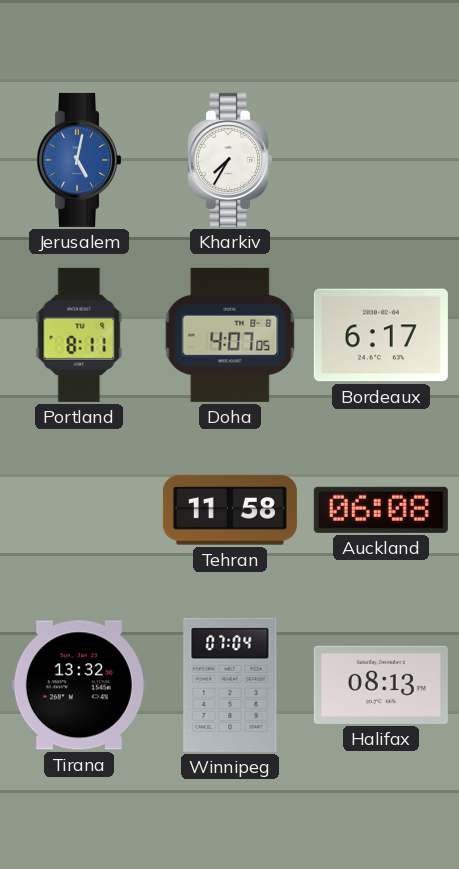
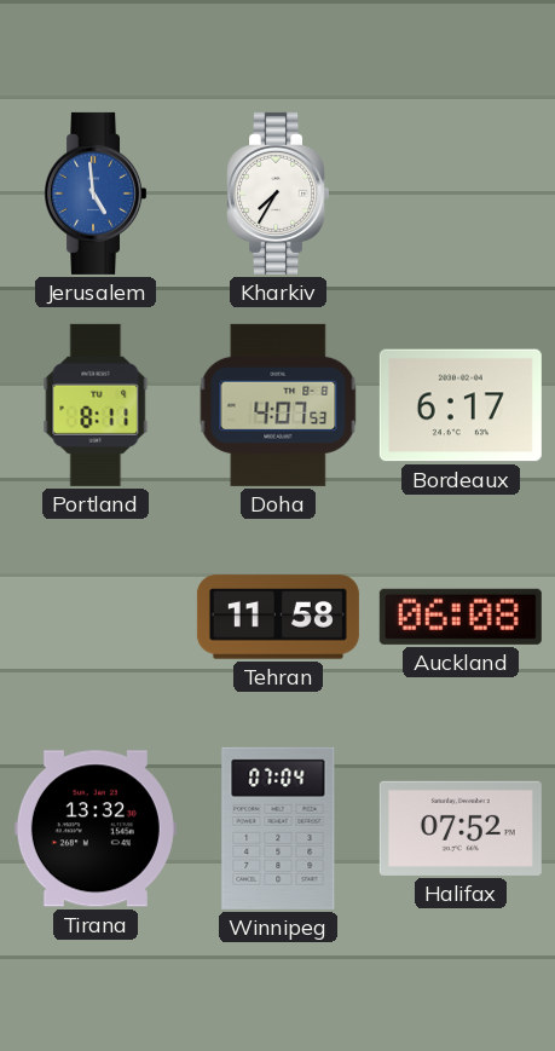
Jerusalem: 5:02 -> 4:59 (96, 194)
Doha: 4:07:05 -> 4:07:53 (278, 405)
Halifax: 08:13 -> 07:52 (461, 828)
